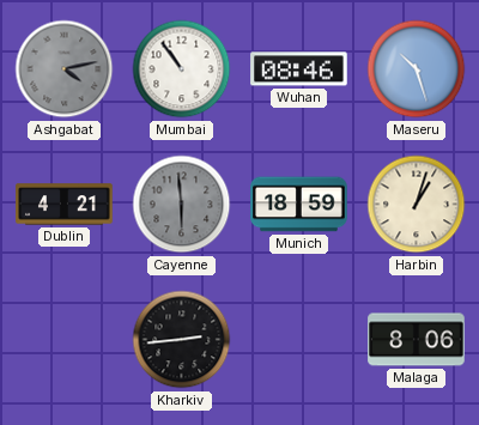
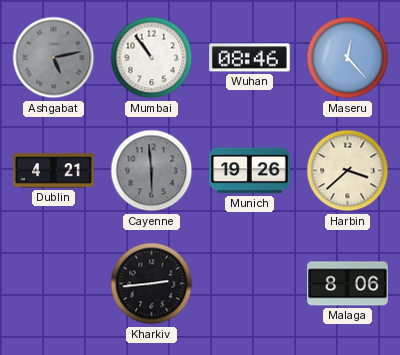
Ashgabat: 4:13 -> 5:13 (54, 58)
Maseru: 10:27 -> 12:23 (348, 58)
Munich: 18:59 -> 19:26 (250, 171)
Harbin: 1:03 -> 3:38 (348, 171)
